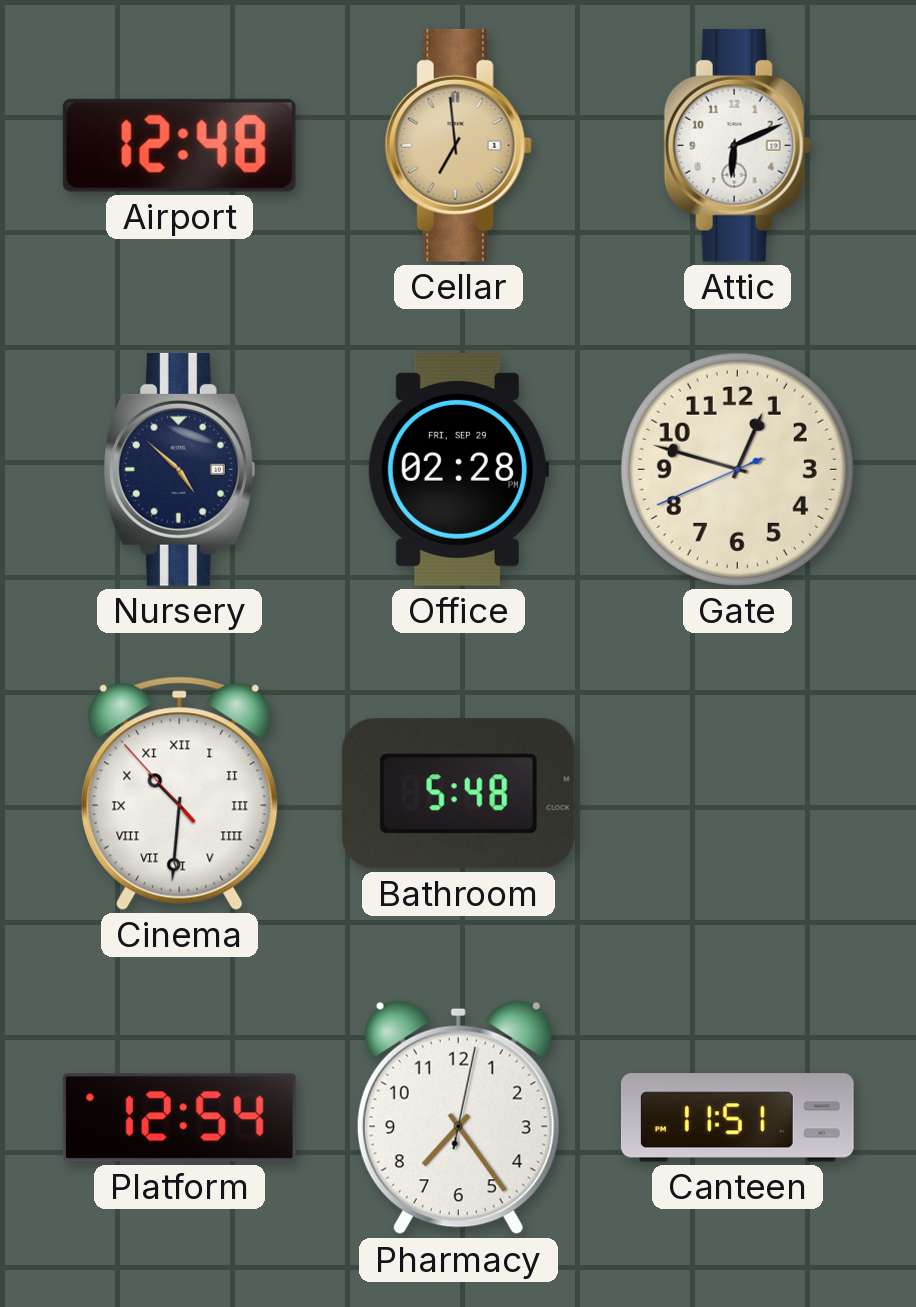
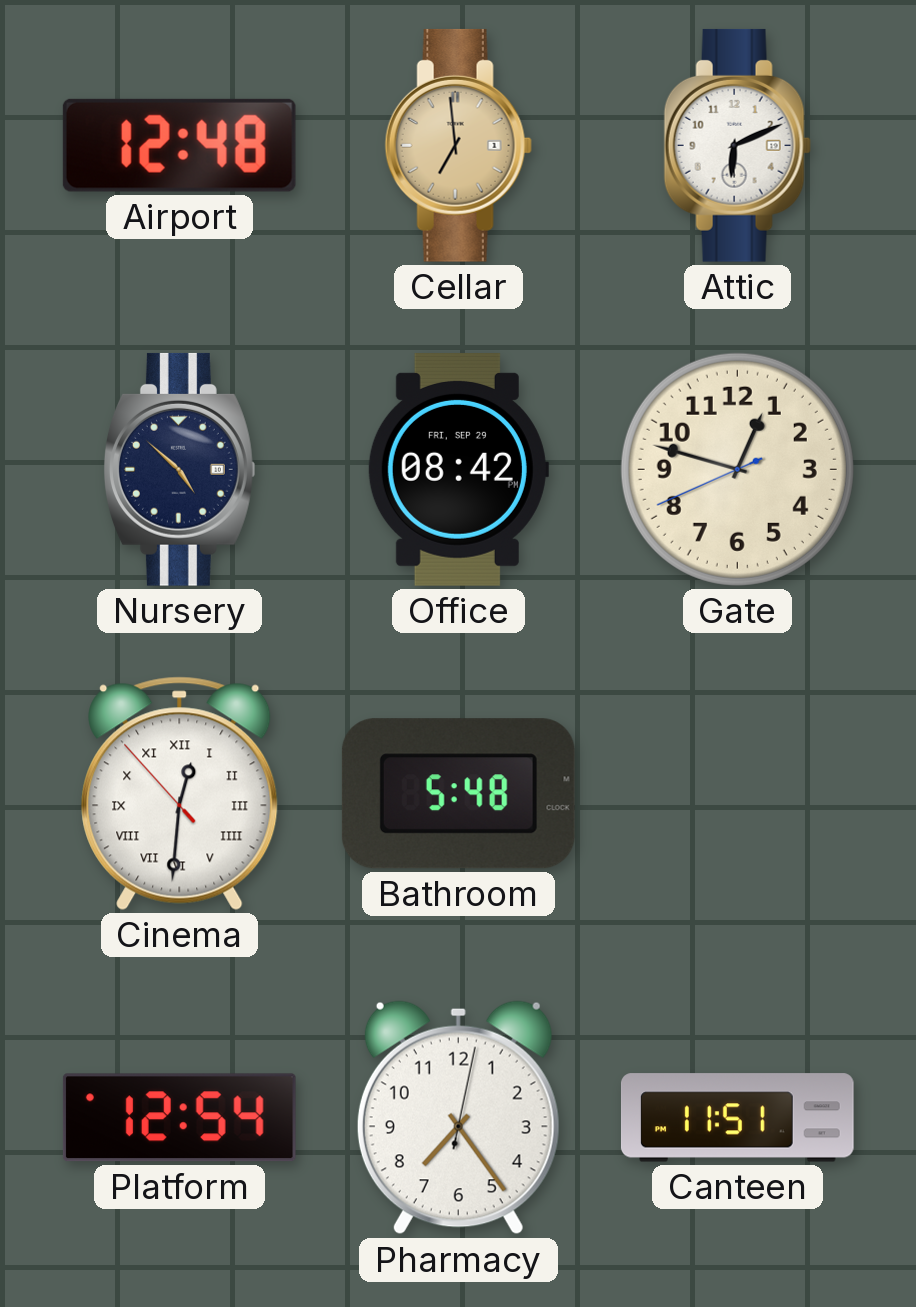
Office: 02:28 -> 08:42 (458, 469)
Cinema: 10:30 -> 12:30 (180, 793)
